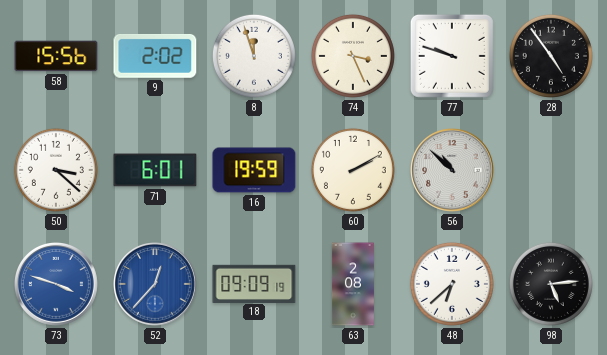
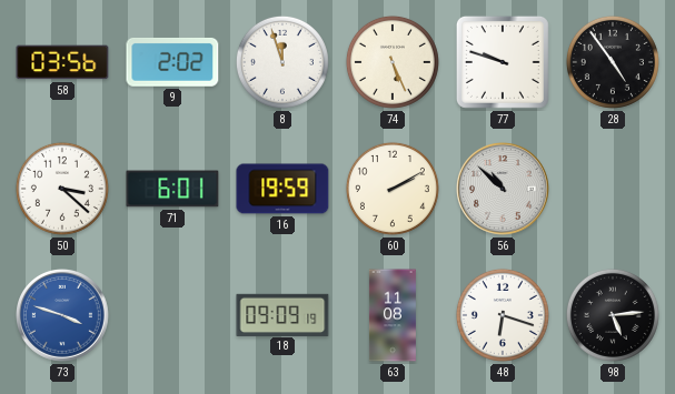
58: 15:56 -> 03:56 (62, 62)
74: 3:26 -> 5:26 (393, 62)
52: 12:37 -> none (156, 285)
63: 2:08 -> 11:08 (393, 315)
48: 6:38 -> 6:18 (503, 315)
